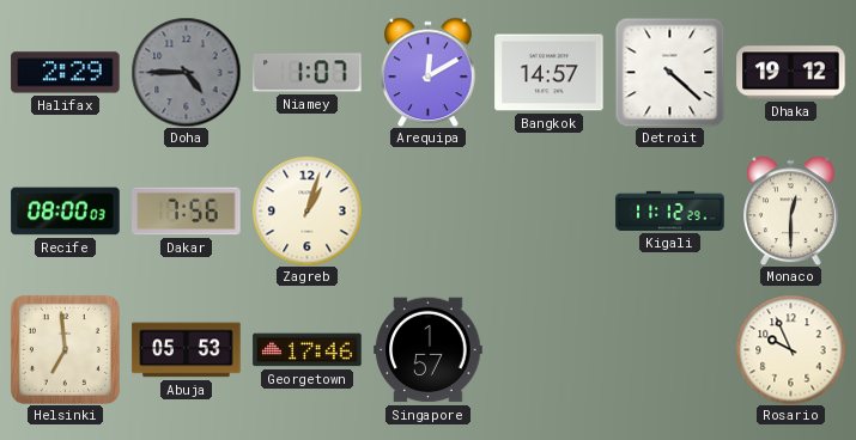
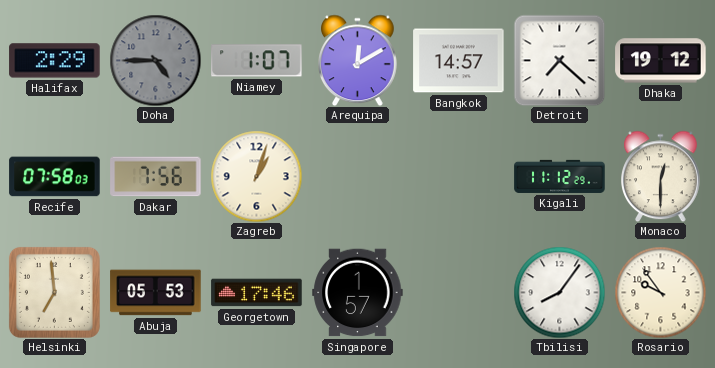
Detroit: 4:22 -> 7:22 (559, 60)
Recife: 08:00 -> 07:58 (55, 177)
Tbilisi: none -> 8:06 (559, 292)
Rosario: 9:56 -> 9:54 (660, 292)
